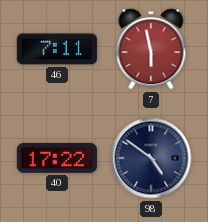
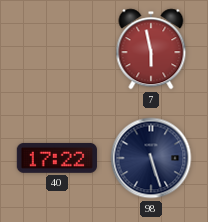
46: 7:11 -> none (57, 49)
98: 4:51 -> 5:27 (151, 158)
